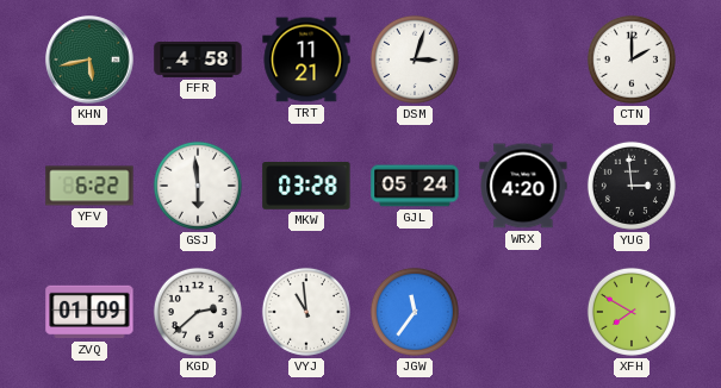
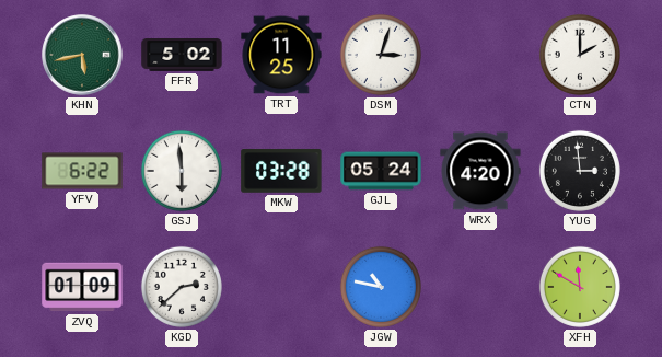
FFR: 4:58 -> 5:02 (182, 56)
TRT: 11:21 -> 11:25 (281, 55)
VYJ: 10:59 -> none (306, 312)
JGW: 11:36 -> 10:47 (381, 287)
XFH: 7:50 -> 11:50 (580, 287)
